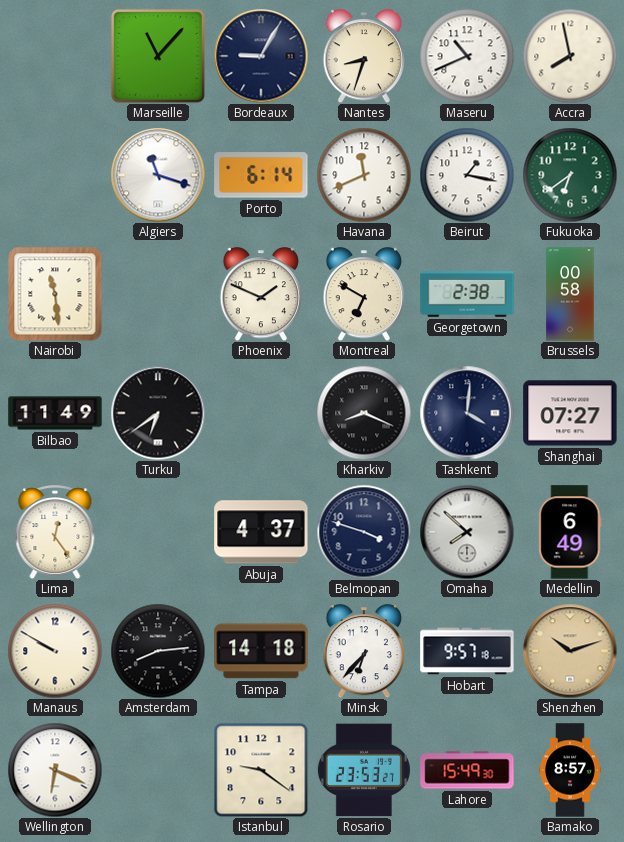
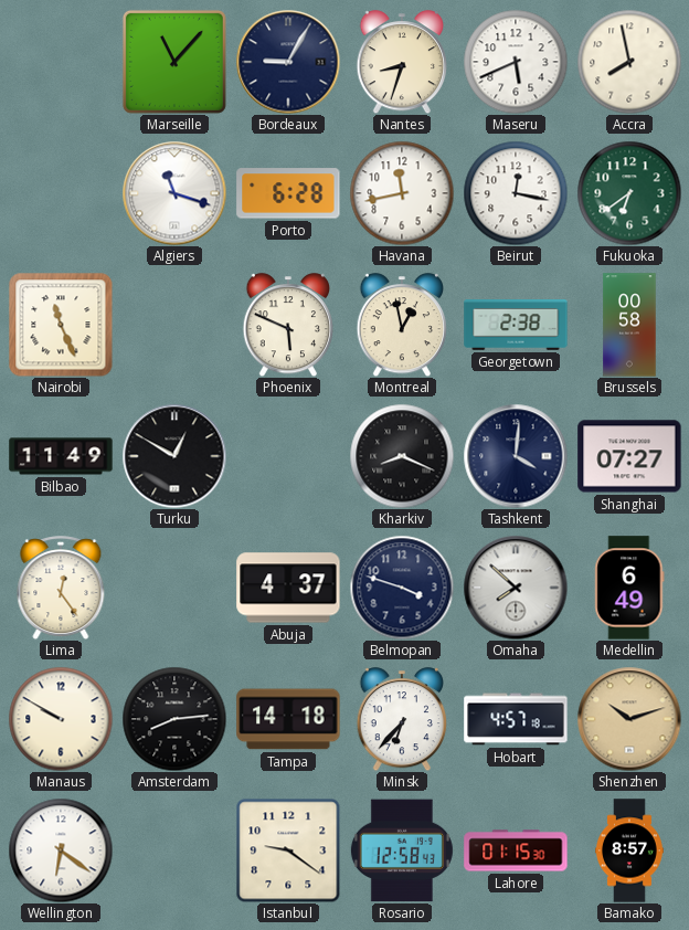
Maseru: 10:41 -> 5:41 (516, 62)
Porto: 6:14 -> 6:28 (288, 193)
Havana: 11:41 -> 11:43 (402, 193)
Beirut: 1:17 -> 12:17 (516, 193)
Nairobi: 11:29 -> 11:26 (61, 325)
Phoenix: 1:49 -> 5:49 (287, 325)
Montreal: 6:50 -> 12:58 (401, 325)
Turku: 6:39 -> 12:50 (174, 456)
Hobart: 9:57 -> 4:57 (516, 719)
Wellington: 6:19 -> 6:21 (61, 850)
Rosario: 23:53 -> 12:58 (402, 850)
Lahore: 15:49 -> 01:15 (516, 850)
